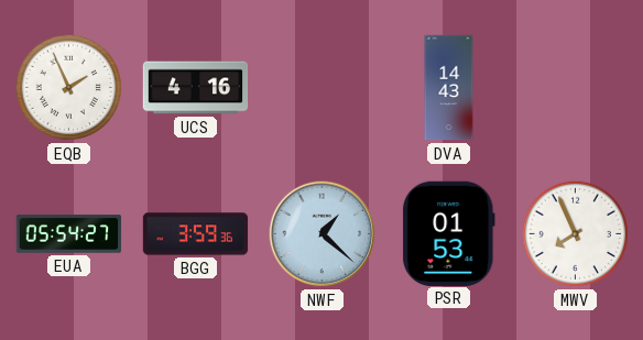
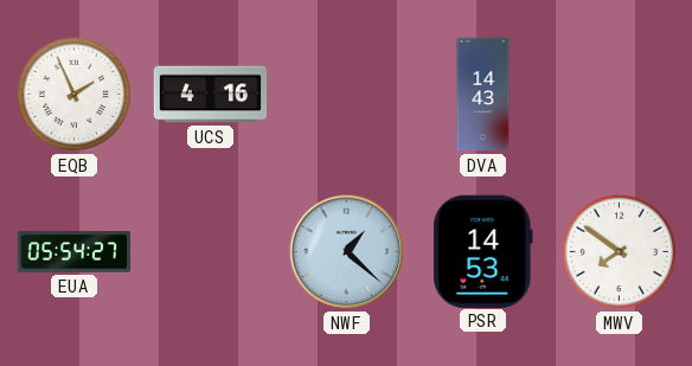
BGG: 3:59 -> none (196, 234)
PSR: 01:53 -> 14:53 (483, 251)
MWV: 7:56 -> 7:51 (619, 251)
